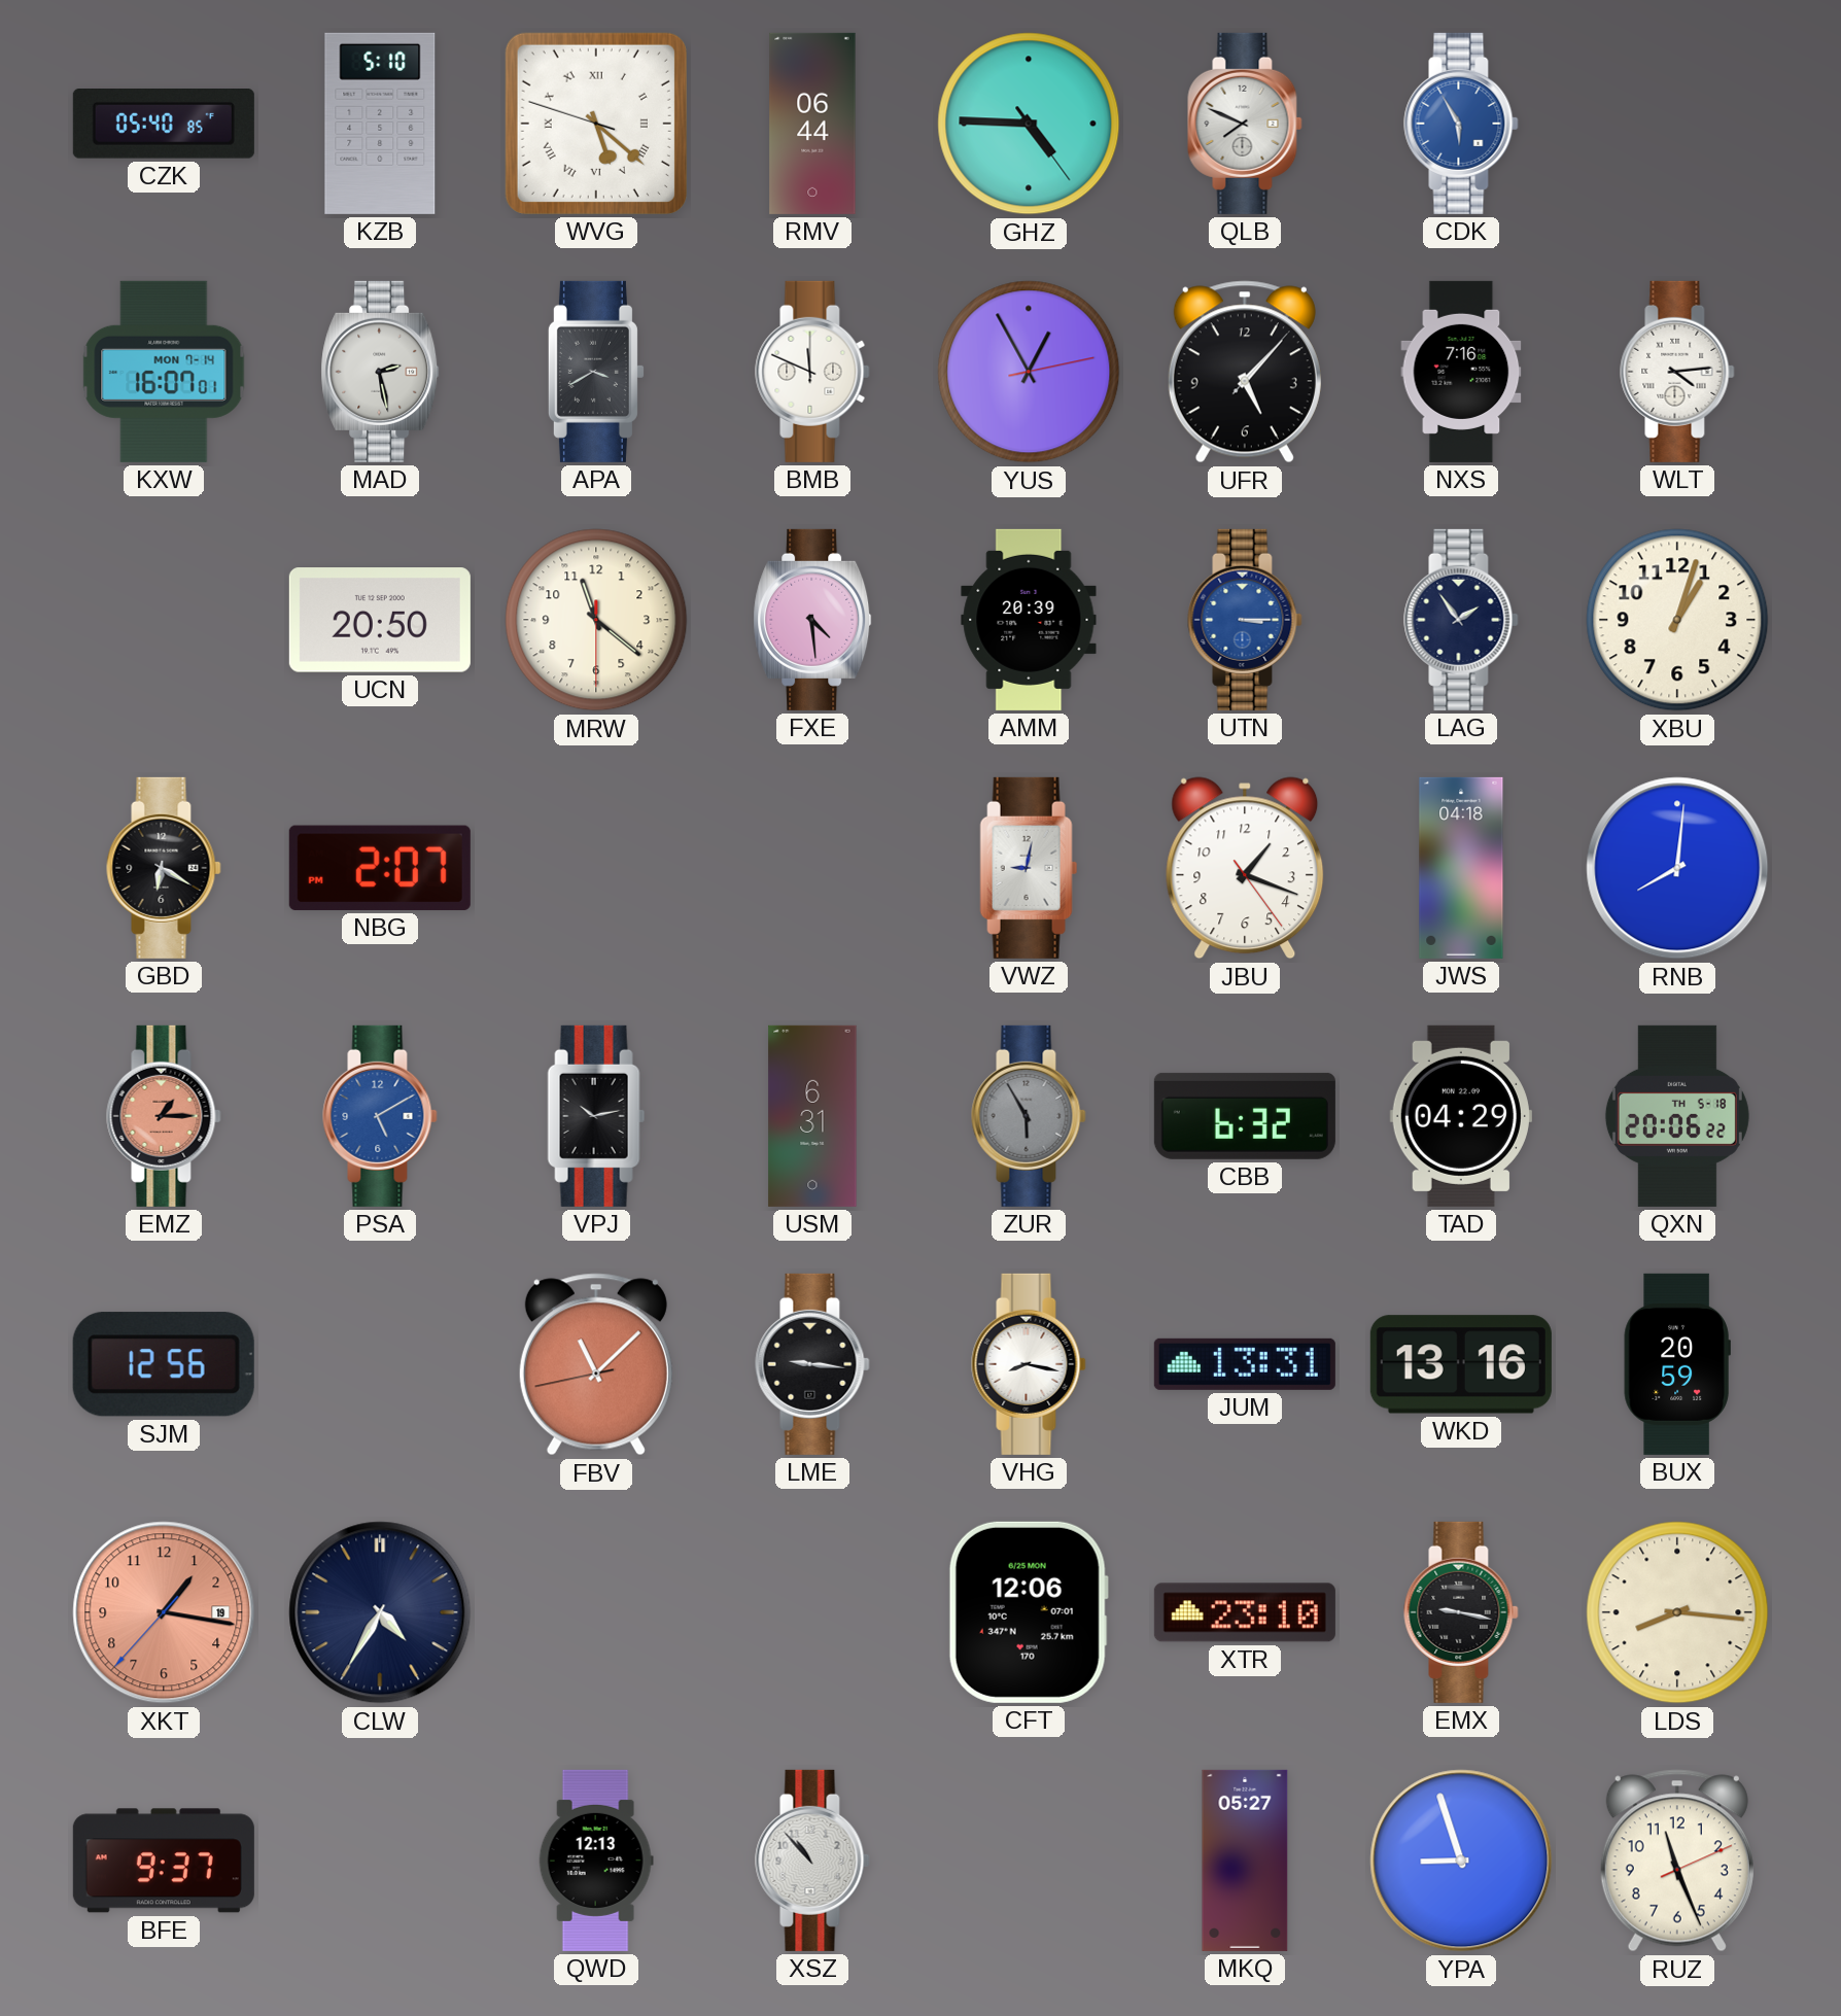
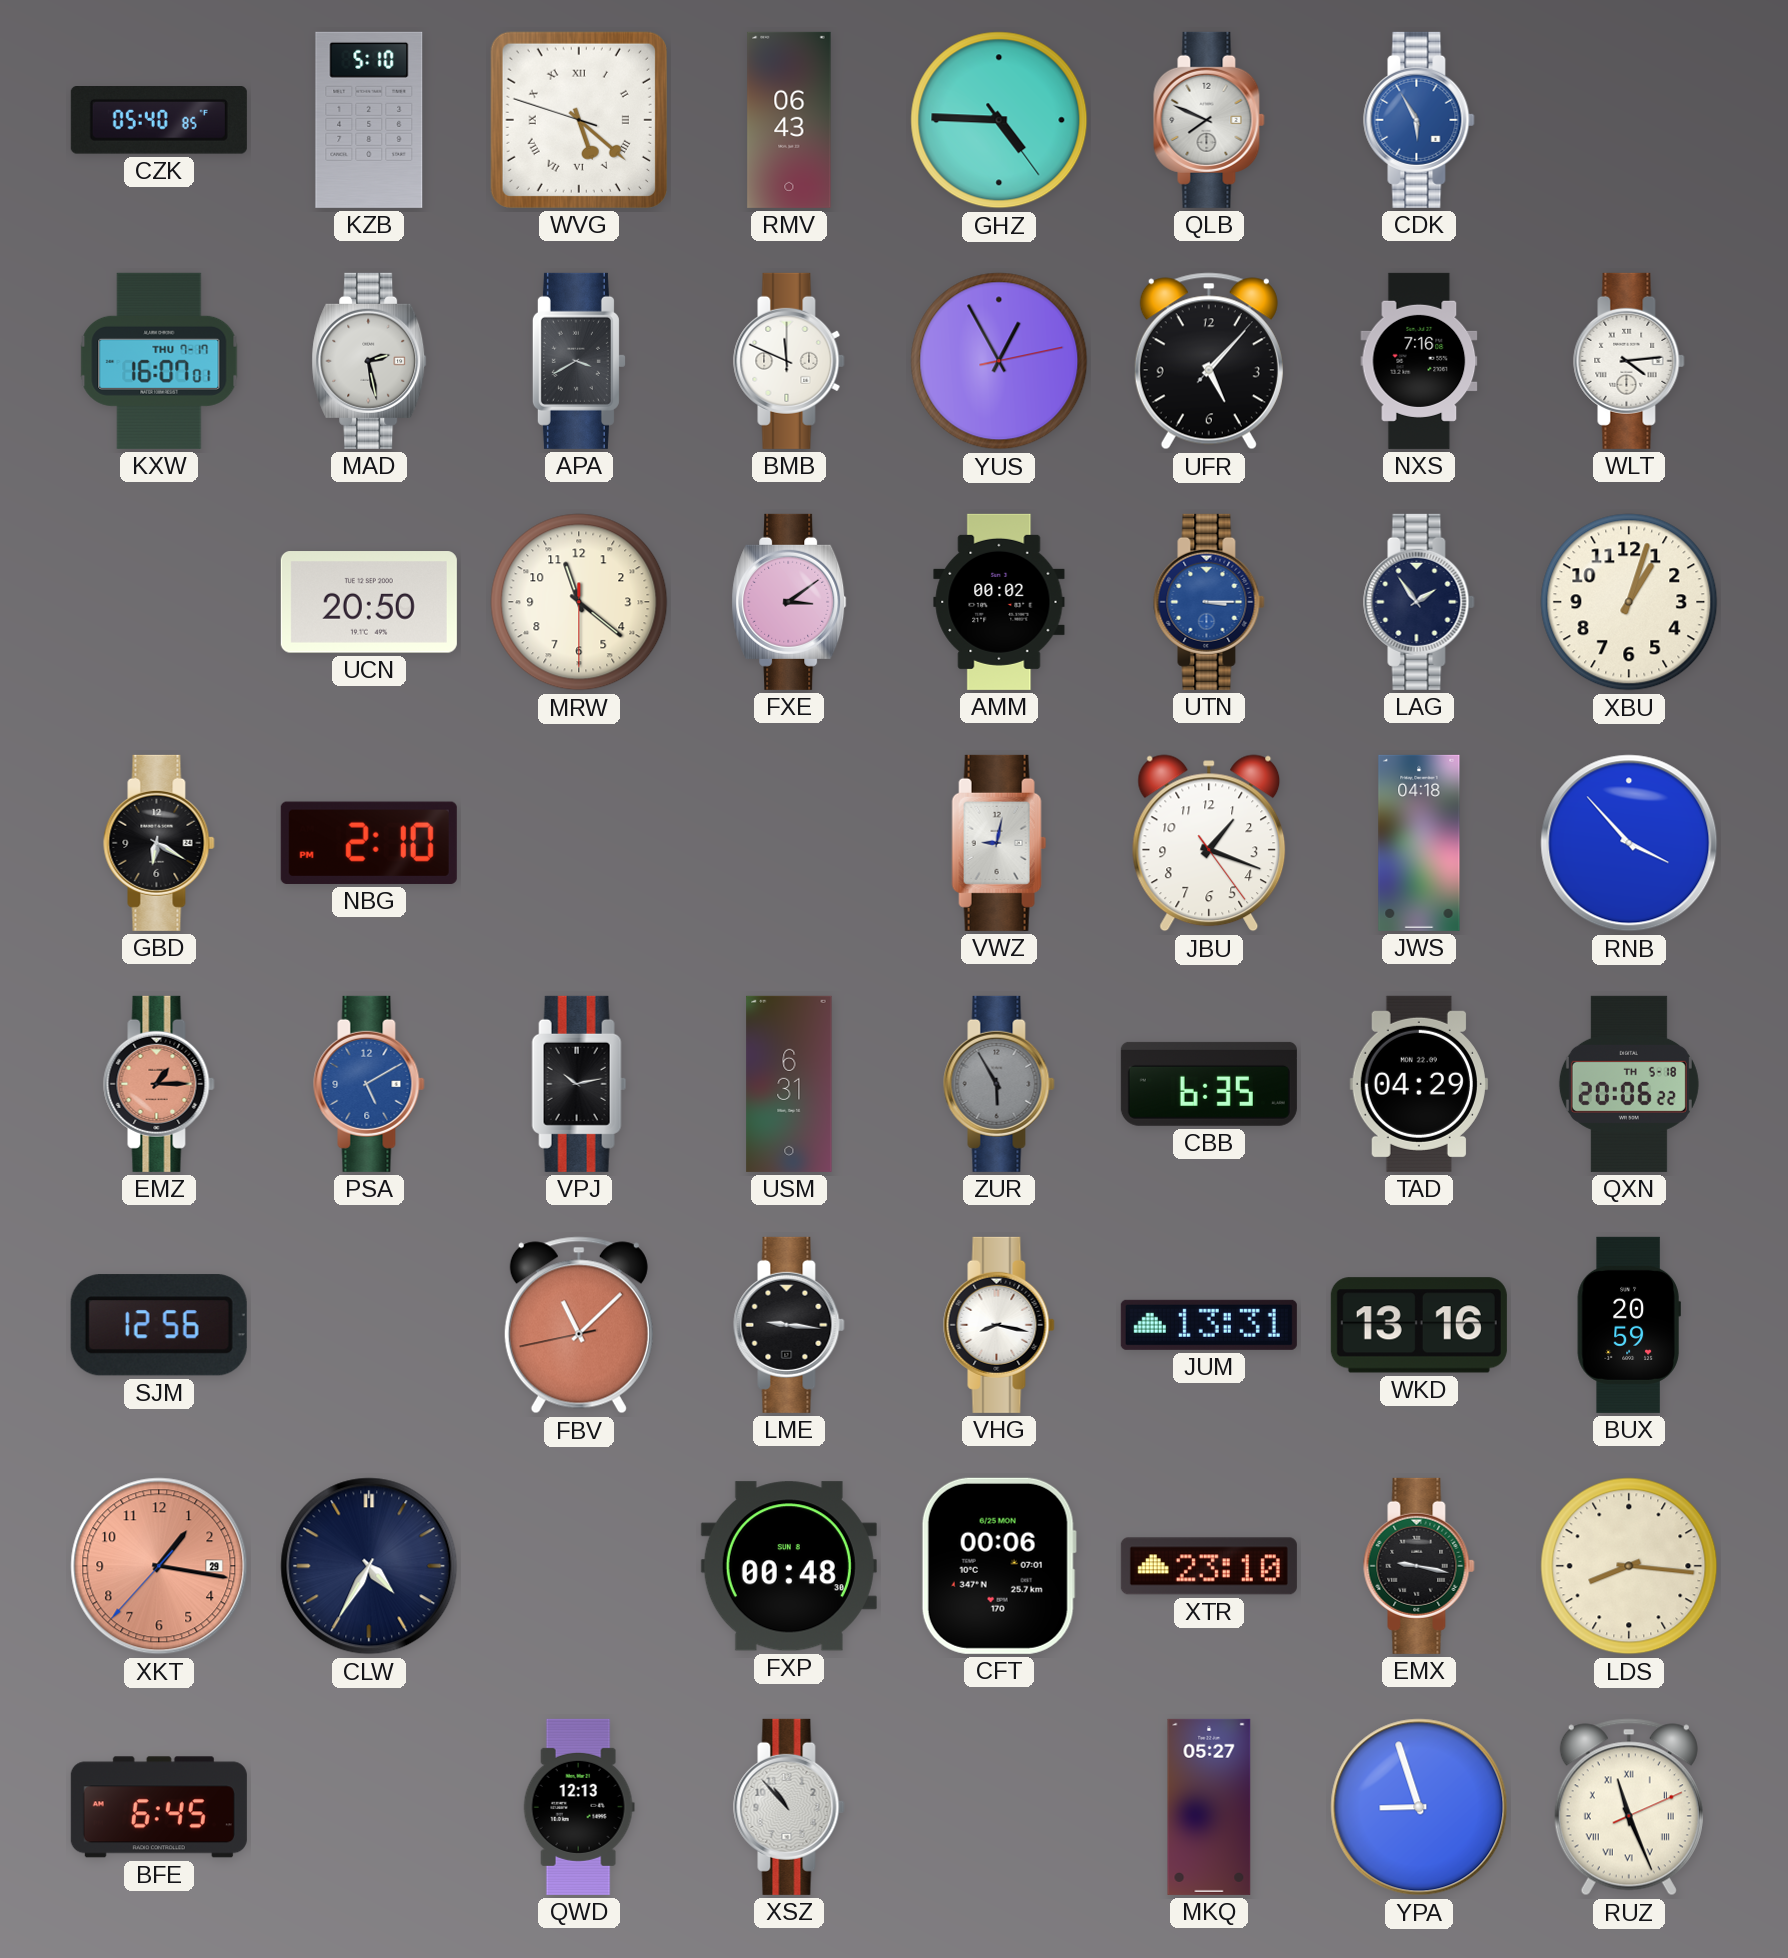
RMV: 06:44 -> 06:43 (789, 120)
KXW date: MON 7-14 -> THU 7-17 (159, 361)
FXE: 4:29 -> 3:09 (789, 602)
AMM: 20:39 -> 00:02 (999, 602)
NBG: 2:07 -> 2:10 (369, 843)
RNB: 8:01 -> 3:53 (1629, 843)
CBB: 6:32 -> 6:35 (1209, 1084)
XKT date: 19 -> 29 (159, 1566)
FXP: none -> 00:48 (789, 1566)
CFT: 12:06 -> 00:06 (999, 1566)
BFE: 9:37 -> 6:45 (159, 1807)
RUZ numerals: Arabic -> Roman (1629, 1807)
